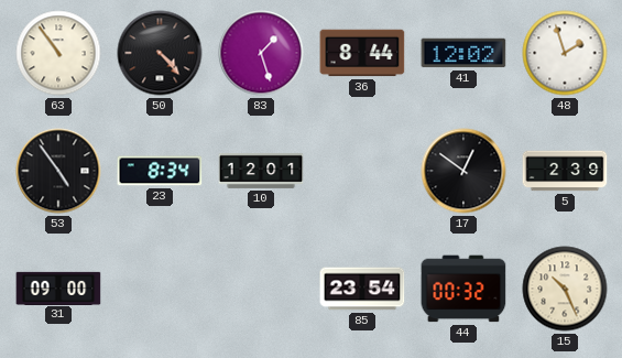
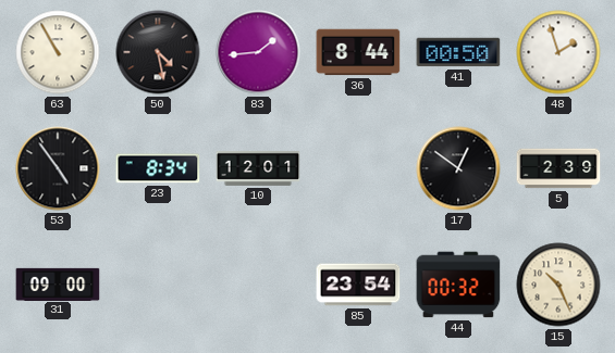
63: 10:54 -> 10:55 (58, 52)
50: 4:23 -> 4:28 (158, 52)
83: 1:27 -> 1:44 (258, 52)
41: 12:02 -> 00:50 (458, 52)
